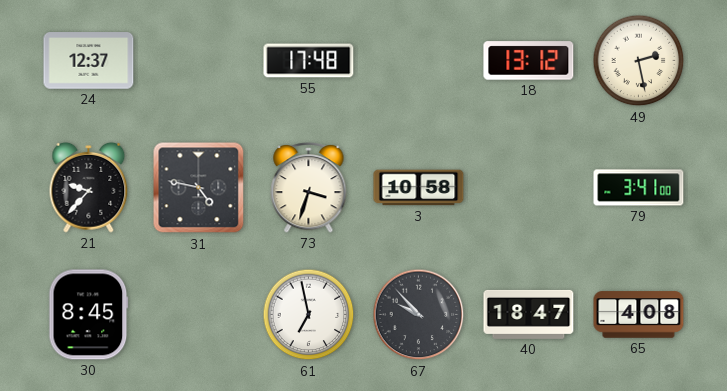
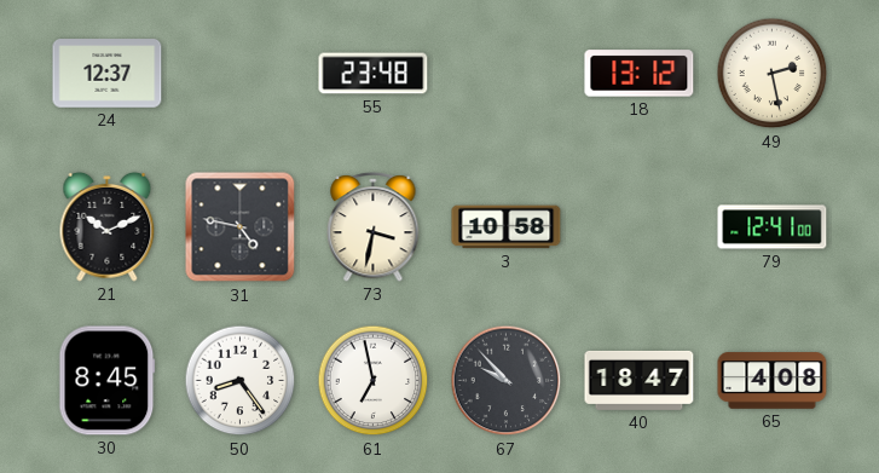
55: 17:48 -> 23:48 (374, 74)
21: 9:37 -> 10:11 (108, 226)
73: 3:33 -> 3:32 (374, 226)
79: 3:41 -> 12:41 (773, 227)
50: none -> 8:24 (241, 381)
